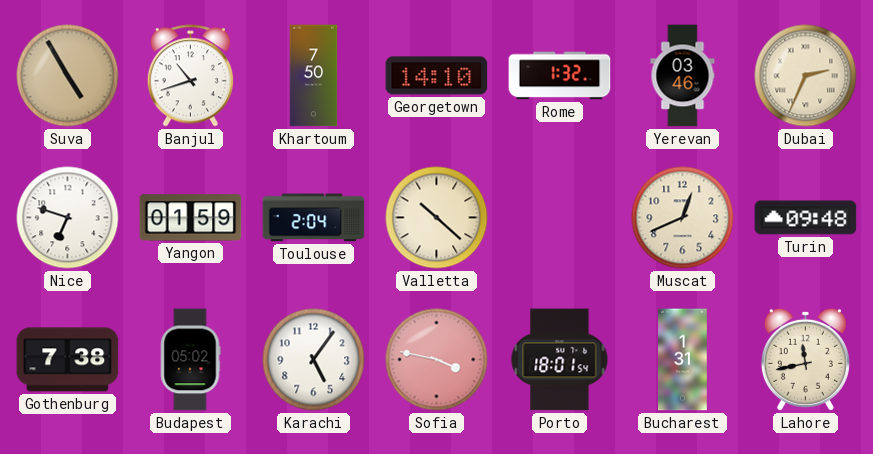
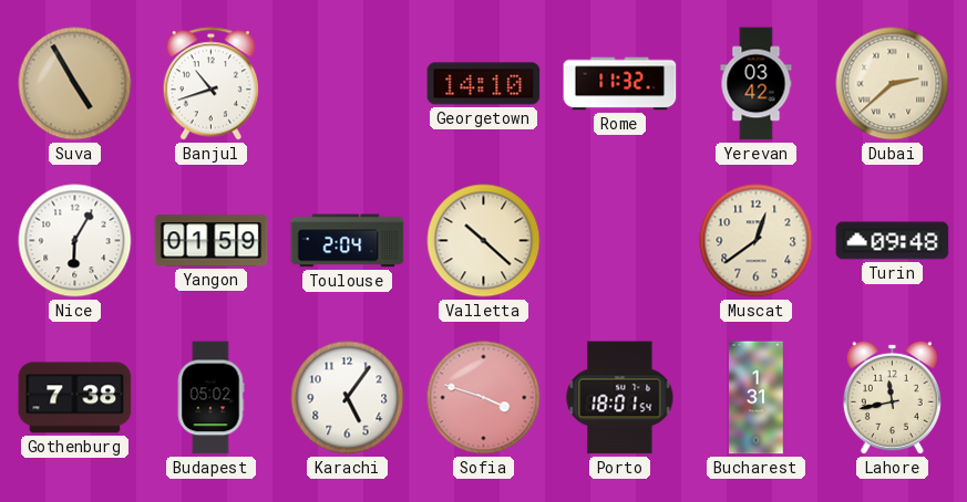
Khartoum: 7:50 -> none (314, 76)
Rome: 1:32 -> 11:32 (620, 84)
Yerevan: 03:46 -> 03:42 (757, 84)
Dubai: 2:34 -> 2:38 (893, 84)
Nice: 6:48 -> 6:05 (75, 241)
Muscat: 12:41 -> 12:39 (757, 241)
Sofia: 3:47 -> 3:48 (484, 398)
